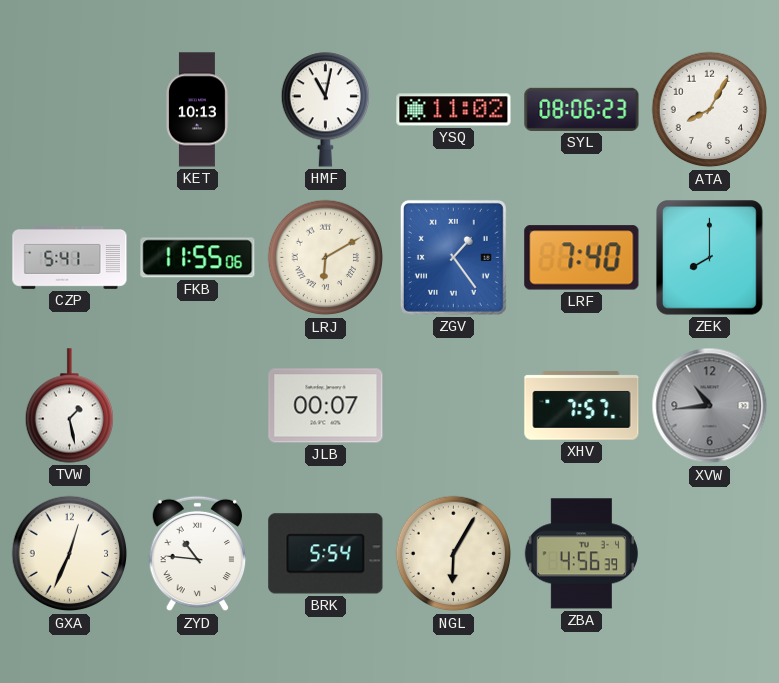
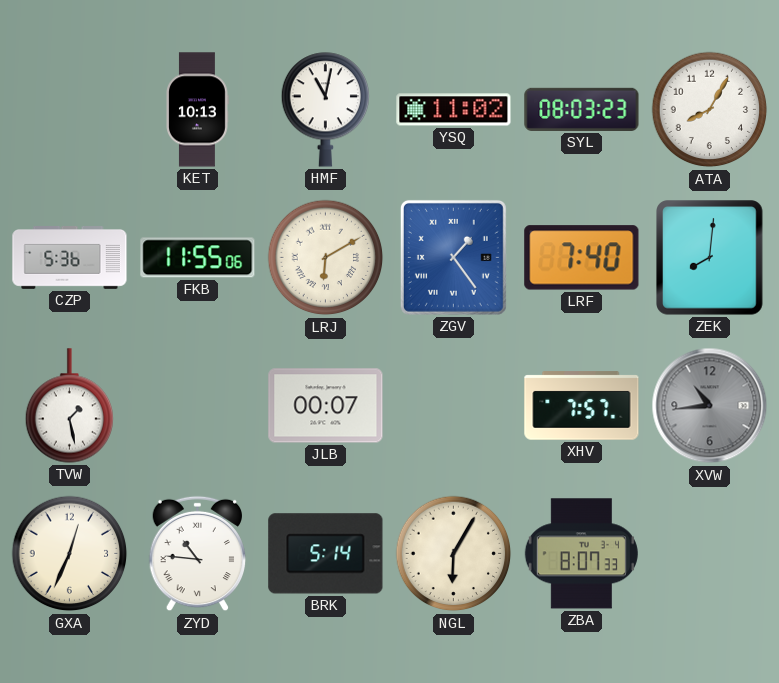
SYL: 08:06 -> 08:03 (582, 109)
CZP: 5:41 -> 5:36 (70, 258)
ZEK: 8:00 -> 8:01 (710, 258)
BRK: 5:54 -> 5:14 (326, 554)
ZBA: 4:56 -> 8:07 (581, 554)
